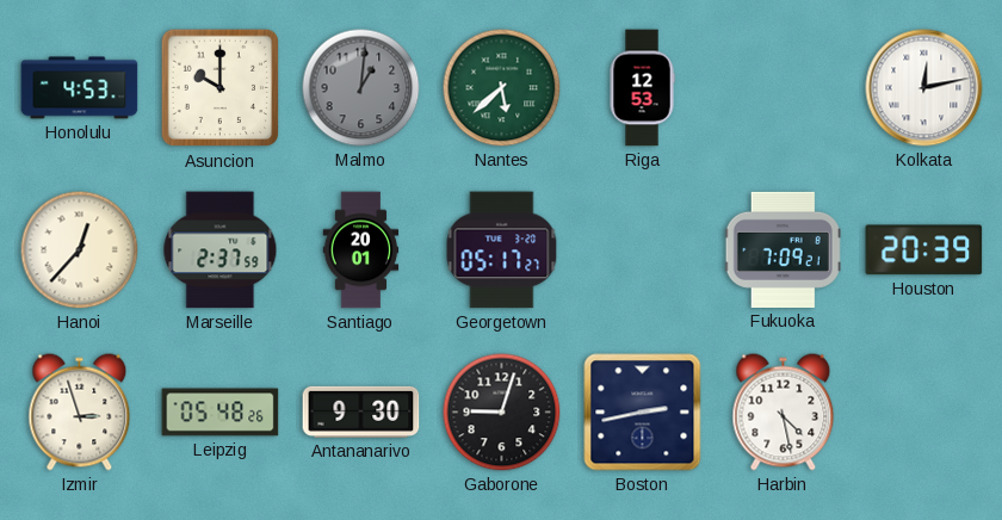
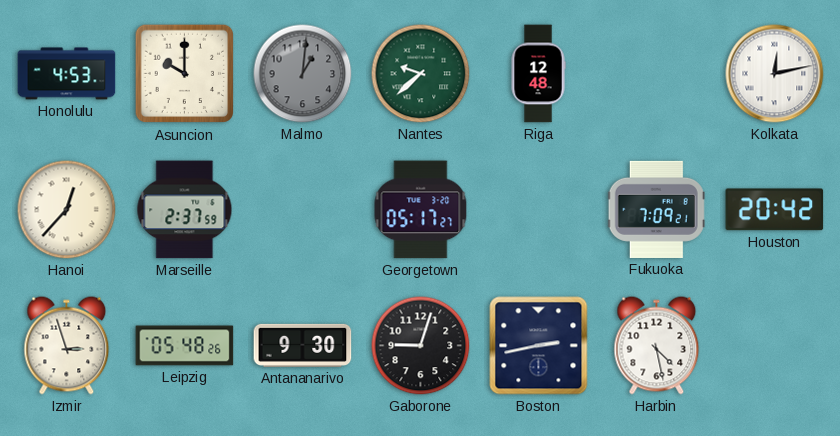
Nantes: 5:38 -> 9:38 (421, 74)
Riga: 12:53 -> 12:48 (538, 74)
Santiago: 20:01 -> none (361, 250)
Houston: 20:39 -> 20:42 (775, 210)
